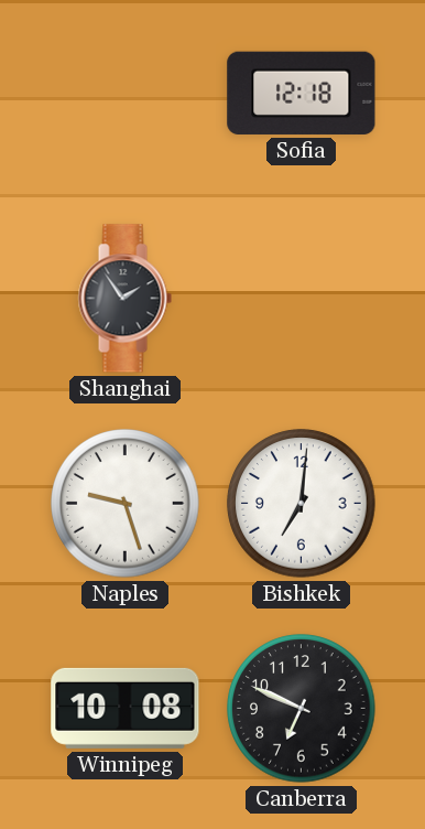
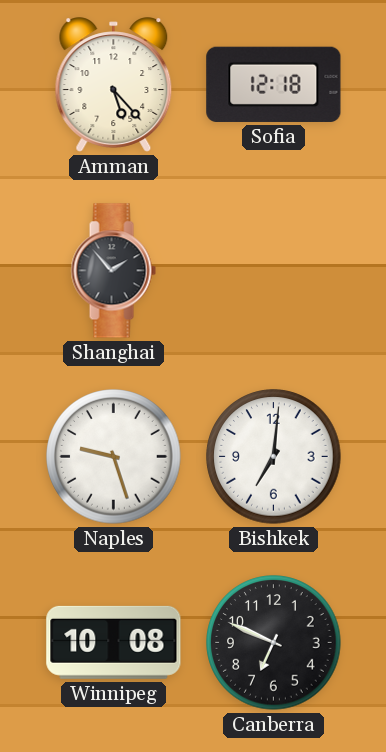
Amman: none -> 5:23 (114, 85)
Shanghai: 1:54 -> 1:53 (113, 271)
